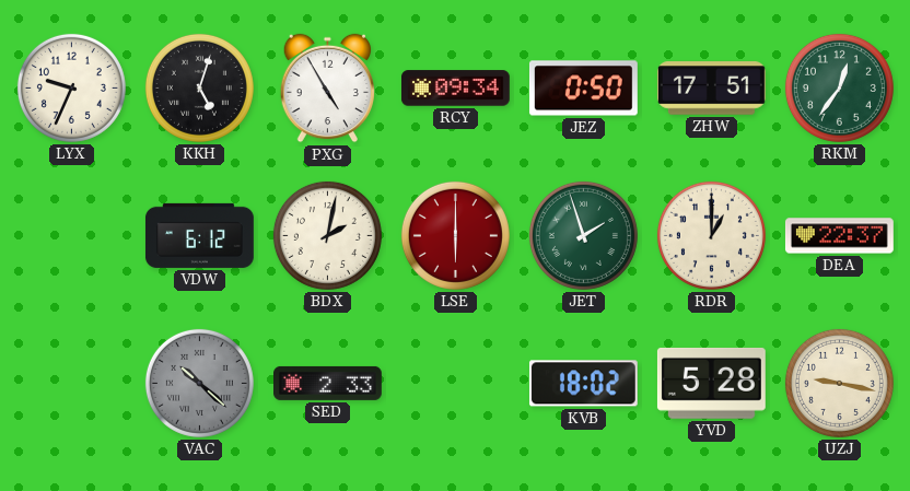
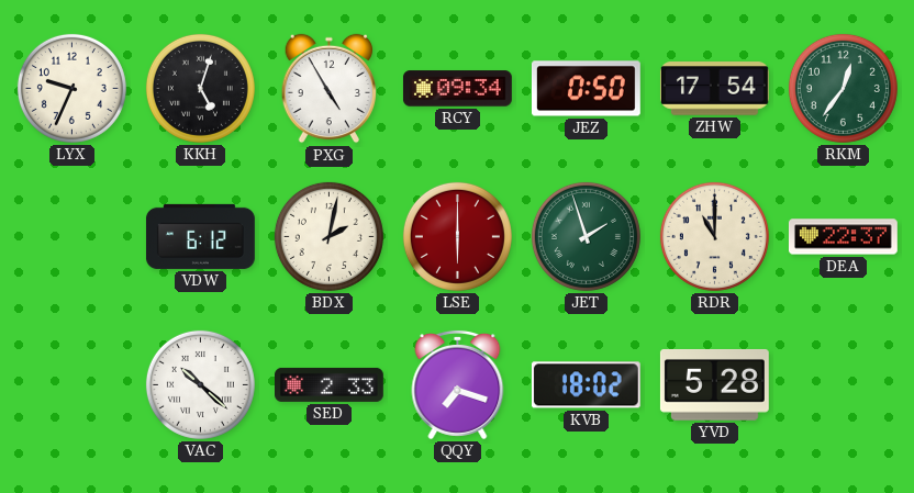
ZHW: 17:51 -> 17:54 (714, 89)
RDR: 1:00 -> 11:00 (714, 236)
VAC dial: grey -> white (200, 384)
QQY: none -> 7:18 (458, 384)
UZJ: 9:17 -> none (839, 383)
